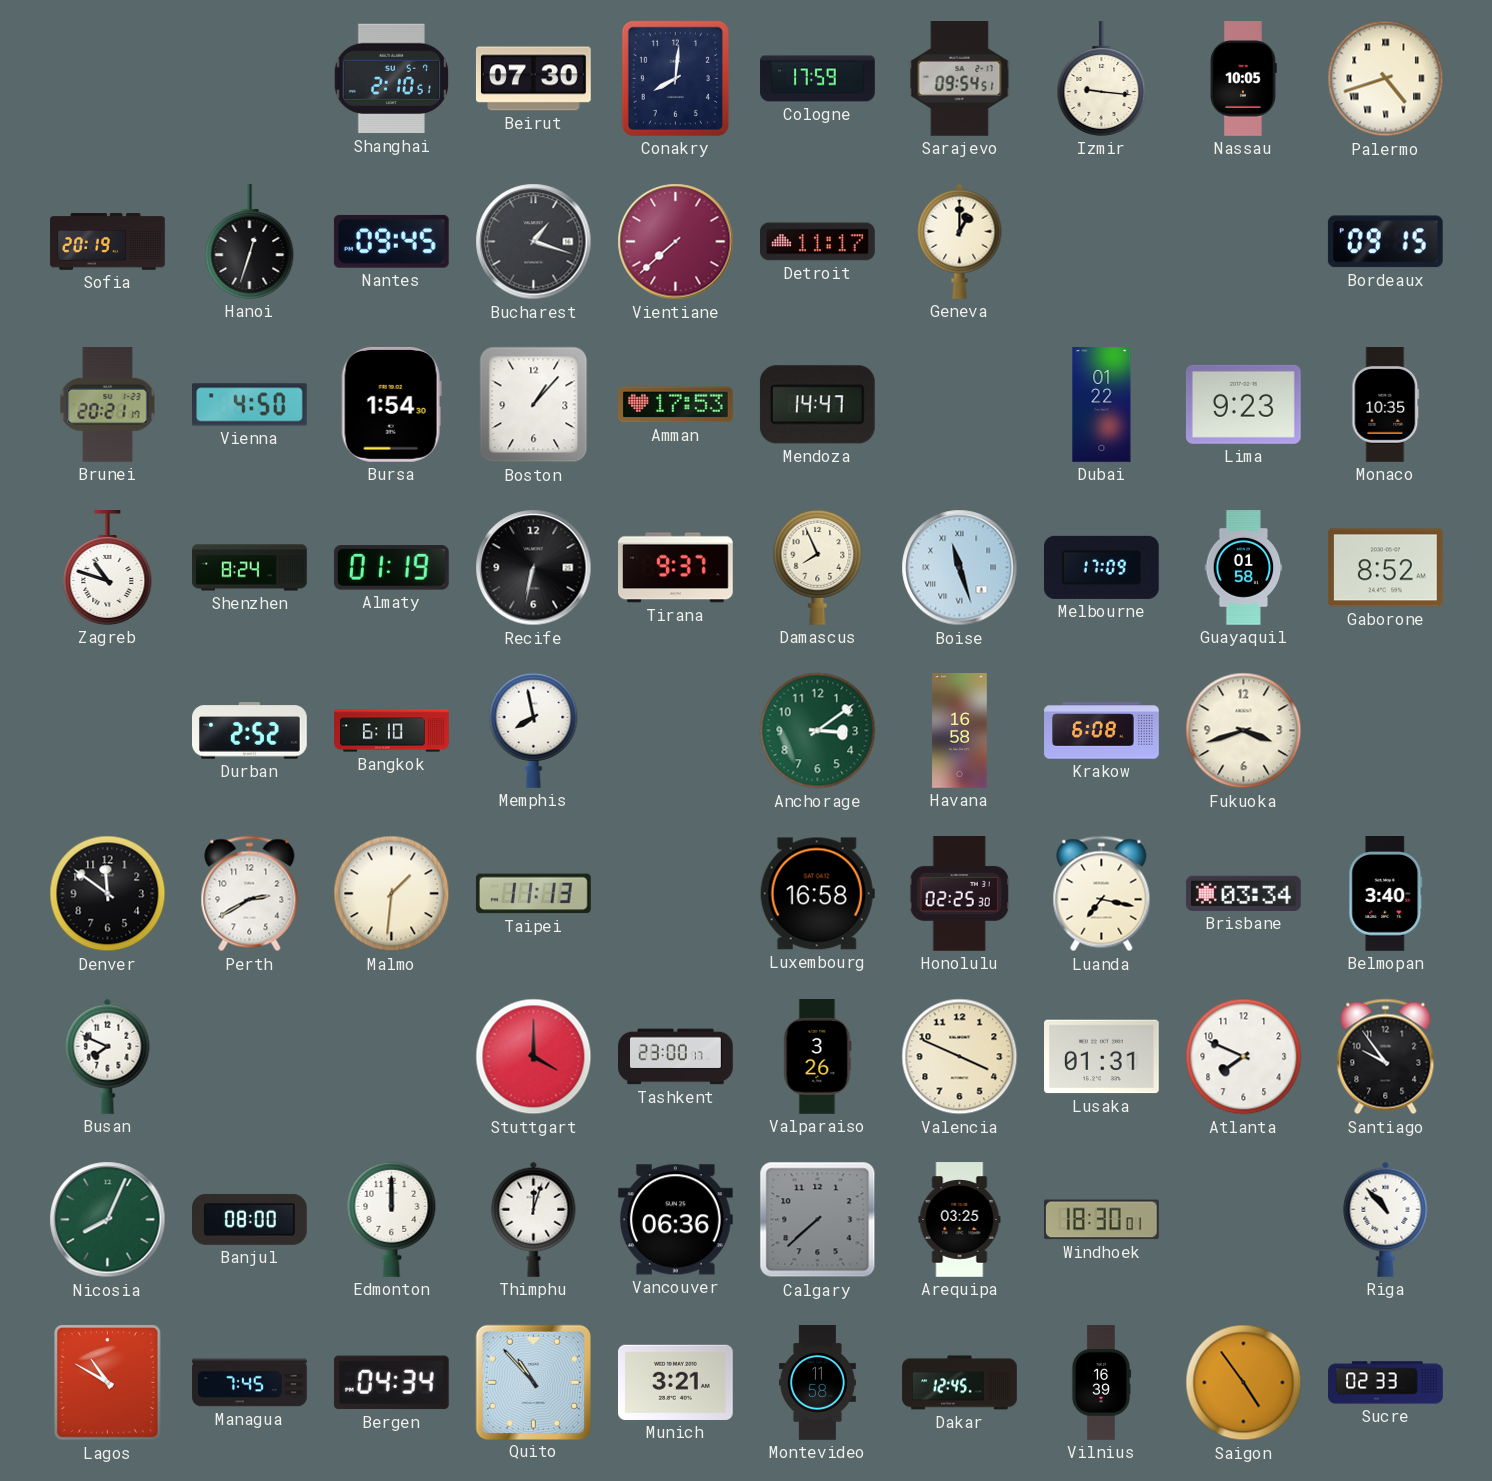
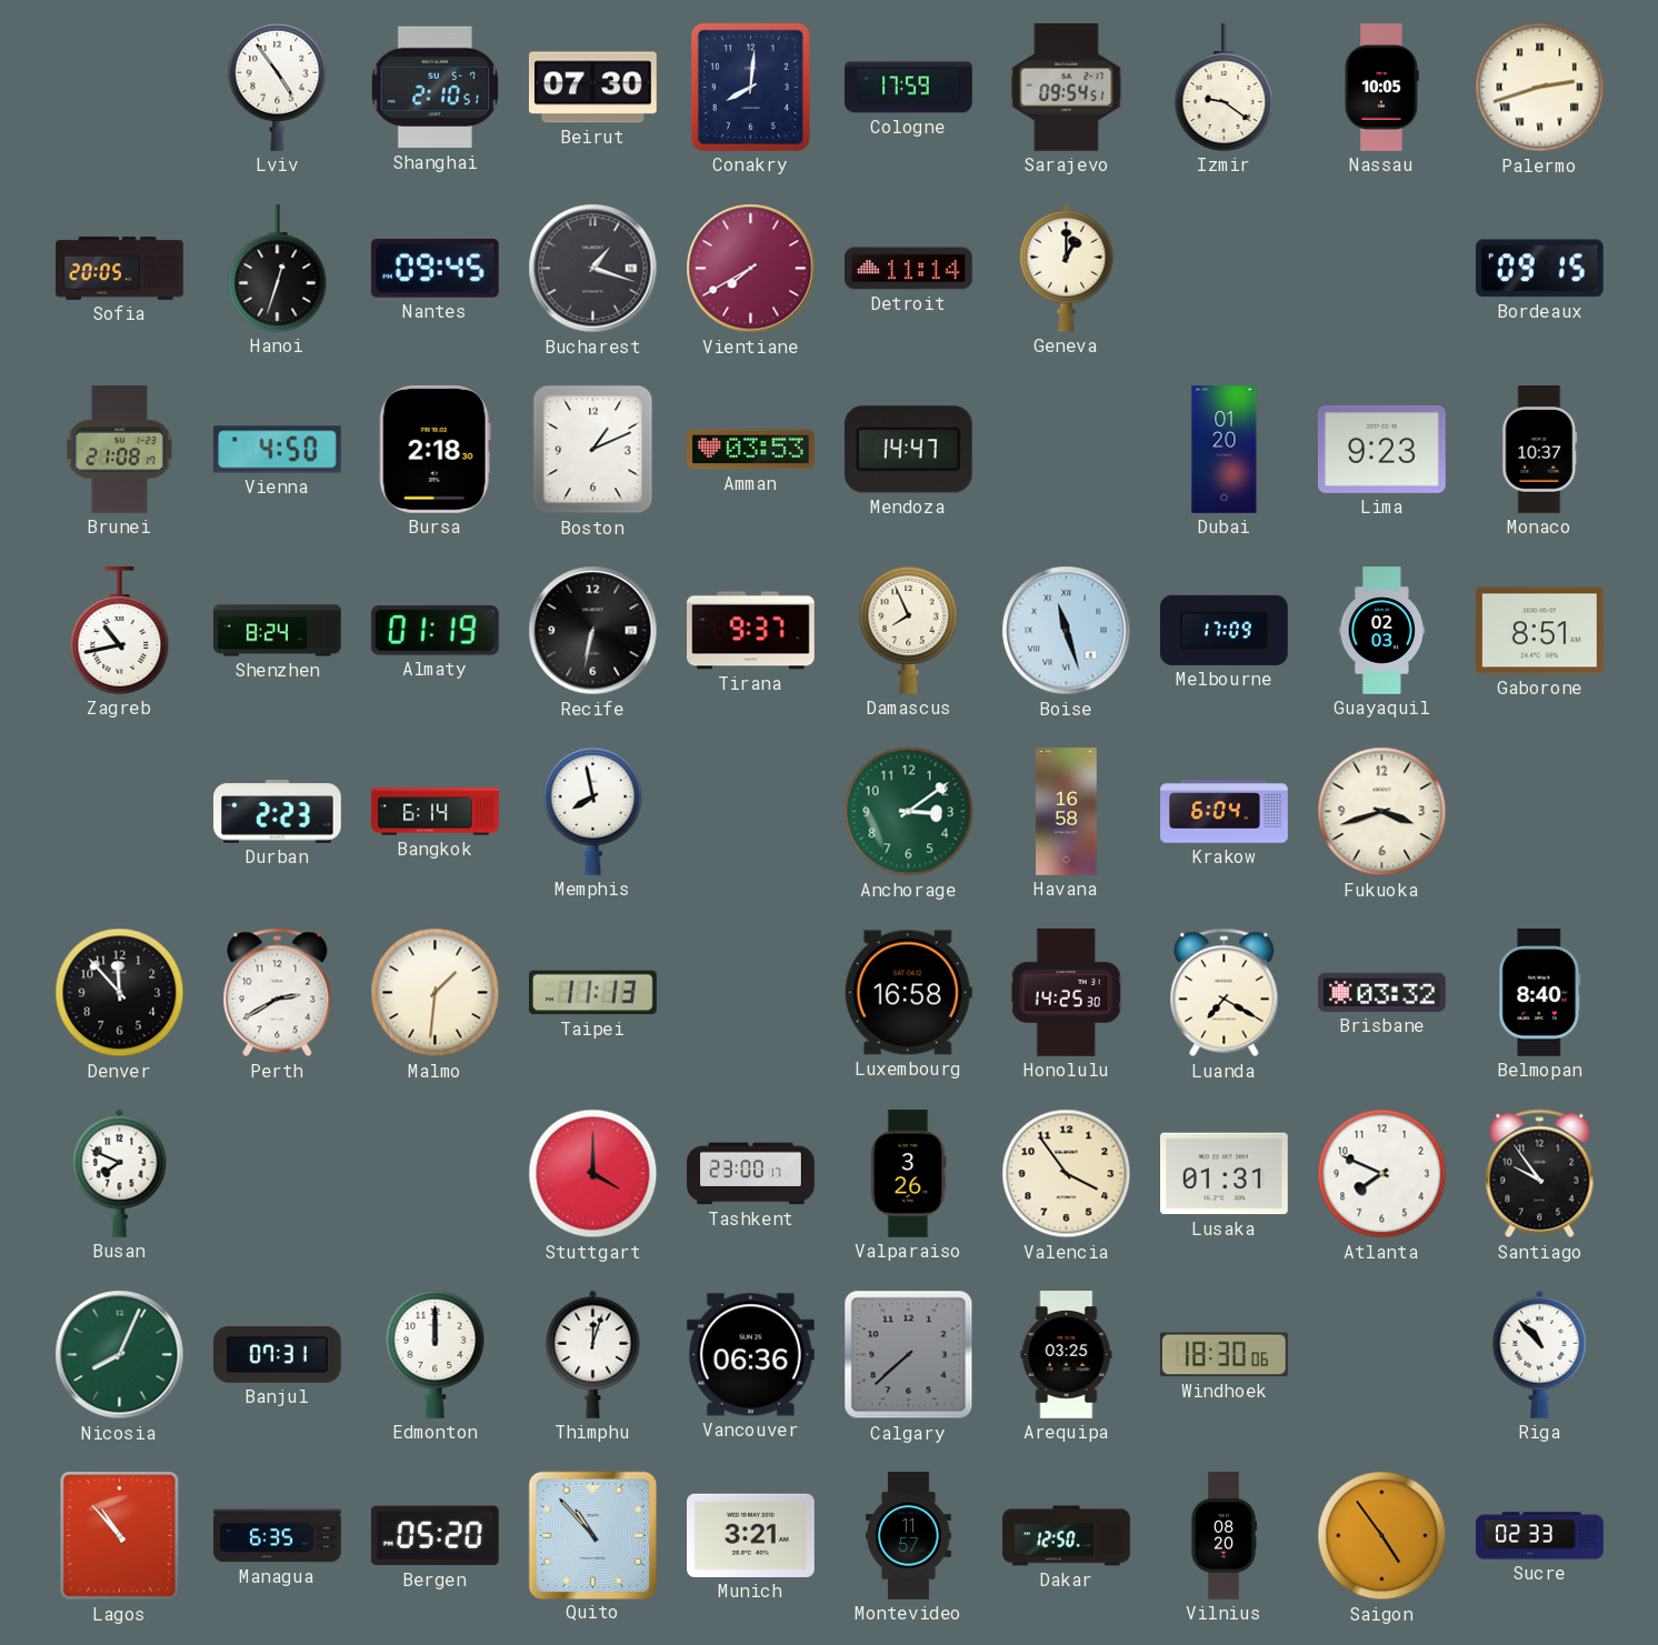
Lviv: none -> 4:54 (278, 87)
Izmir: 9:16 -> 9:21 (1225, 88)
Palermo: 4:42 -> 2:42 (1540, 88)
Sofia: 20:19 -> 20:05 (120, 269)
Vientiane: 7:38 -> 7:40 (751, 269)
Detroit: 11:17 -> 11:14 (909, 269)
Brunei: 20:21 -> 21:08 (120, 450)
Bursa: 1:54 -> 2:18 (435, 449)
Boston: 1:07 -> 1:11 (593, 450)
Amman: 17:53 -> 03:53 (751, 450)
Dubai: 01:22 -> 01:20 (1225, 450)
Monaco: 10:35 -> 10:37 (1540, 450)
Zagreb: 10:48 -> 10:43 (120, 631)
Guayaquil: 01:58 -> 02:03 (1382, 631)
Gaborone: 8:52 -> 8:51 (1540, 631)
Durban: 2:52 -> 2:23 (278, 812)
Bangkok: 6:10 -> 6:14 (436, 812)
Krakow: 6:08 -> 6:04 (1225, 812)
Denver: 11:51 -> 11:53 (120, 993)
Honolulu: 02:25 -> 14:25 (1066, 993)
Luanda: 7:17 -> 7:20 (1225, 993)
Brisbane: 03:34 -> 03:32 (1382, 992)
Belmopan: 3:40 -> 8:40 (1540, 993)
Valencia: 3:49 -> 3:54 (1067, 1174)
Banjul: 08:00 -> 07:31 (278, 1354)
Windhoek: 18:30:01 -> 18:30:06 (1223, 1355)
Lagos: 10:50 -> 10:53 (120, 1536)
Managua: 7:45 -> 6:35 (278, 1536)
Bergen: 04:34 -> 05:20 (435, 1536)
Montevideo: 11:58 -> 11:57 (908, 1536)
Dakar: 12:45 -> 12:50 (1067, 1536)
Vilnius: 16:39 -> 08:20 (1222, 1536)
